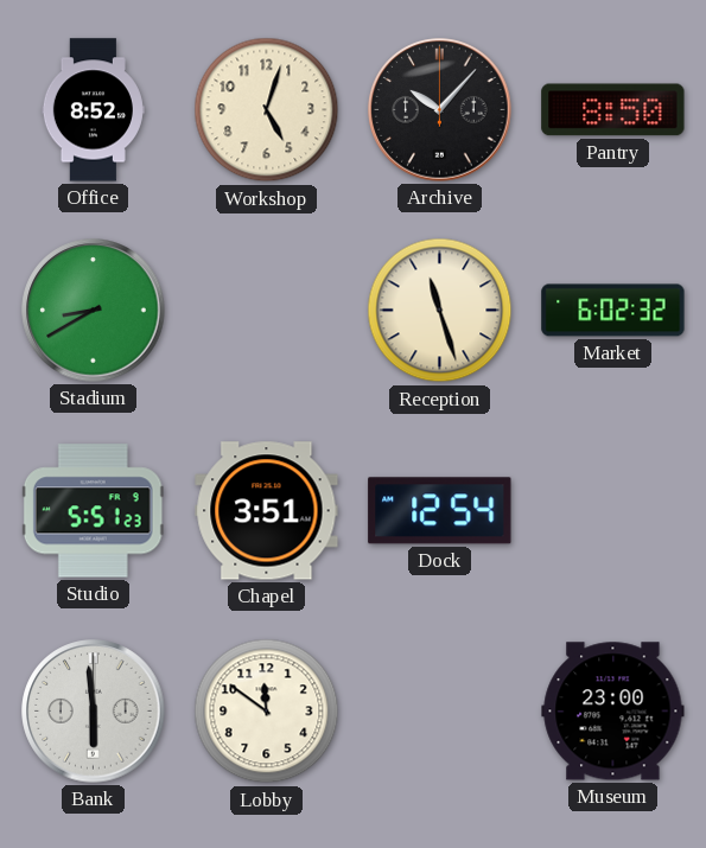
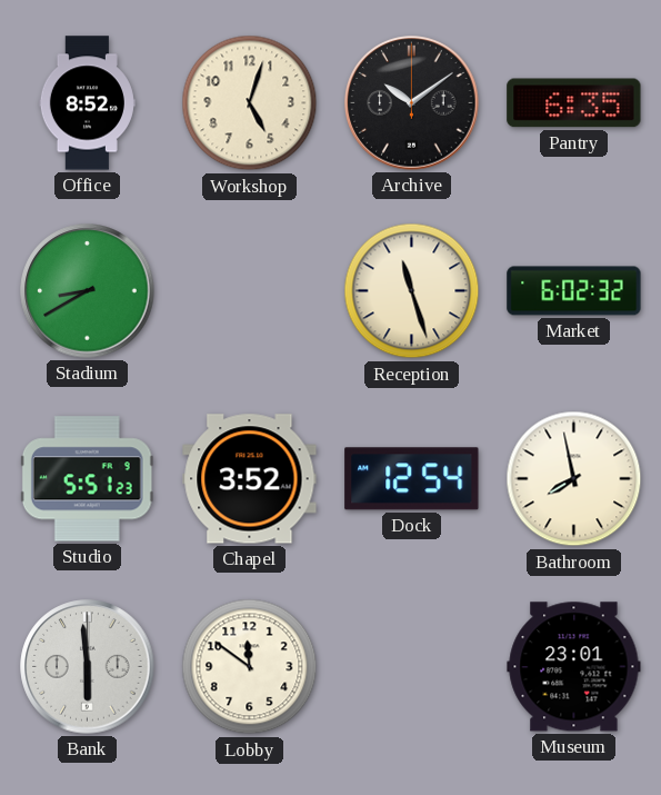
Archive: 10:07 -> 10:09 (412, 103)
Pantry: 8:50 -> 6:35 (574, 103)
Chapel: 3:51 -> 3:52 (250, 479)
Bathroom: none -> 7:58 (574, 479)
Museum: 23:00 -> 23:01 (574, 667)
